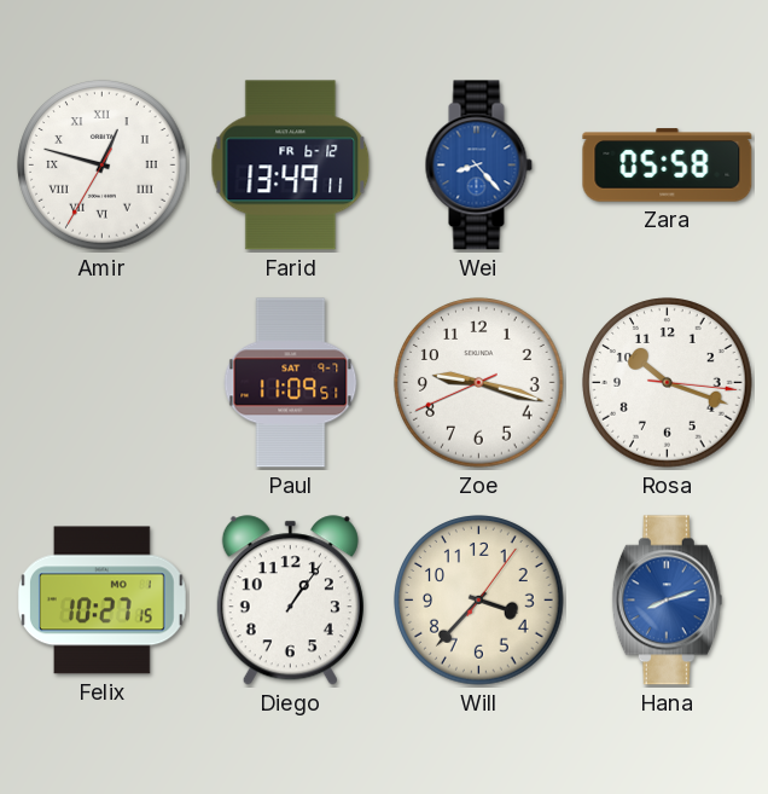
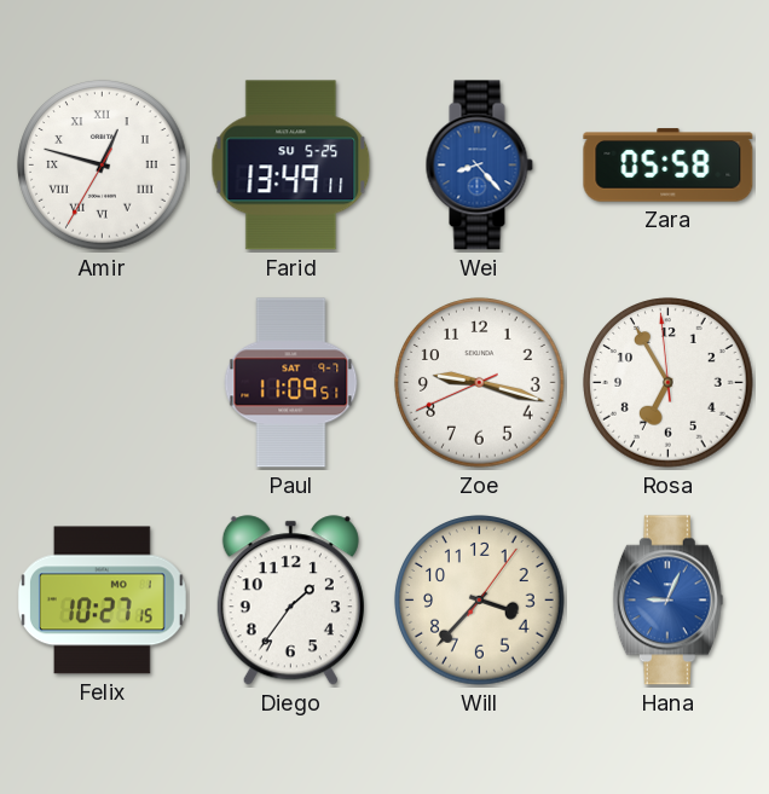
Farid date: FR 6-12 -> SU 5-25 (291, 166)
Rosa: 10:18 -> 6:54 (669, 383)
Diego: 1:06 -> 1:36 (290, 601)
Hana: 8:12 -> 9:04 (667, 601)
